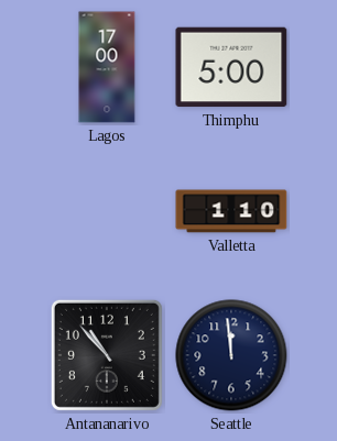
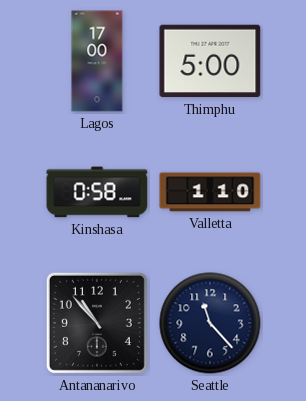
Kinshasa: none -> 0:58 (97, 192)
Seattle: 11:59 -> 11:23 (210, 323)
